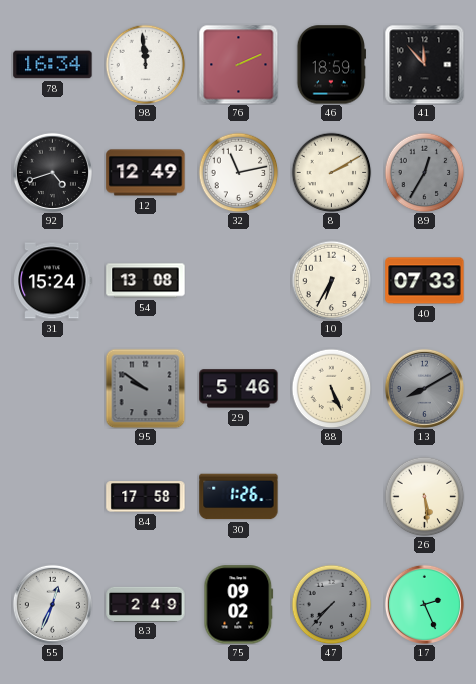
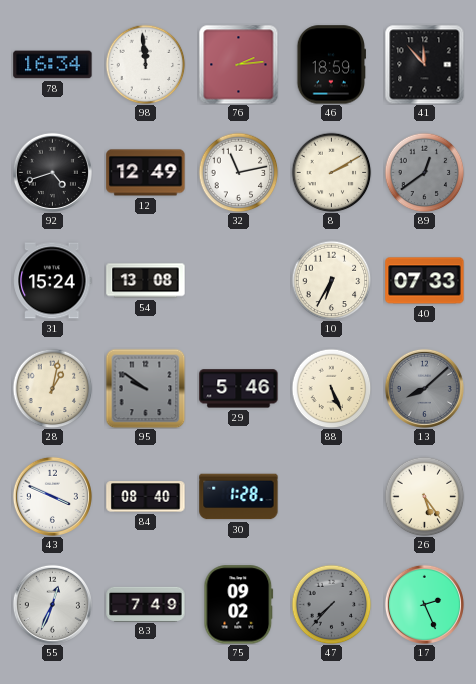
76: 2:11 -> 2:14 (238, 64)
89: 12:35 -> 12:39 (424, 172)
28: none -> 1:02 (52, 388)
13: 8:10 -> 8:08 (424, 388)
43: none -> 3:49 (52, 496)
84: 17:58 -> 08:40 (146, 497)
30: 1:26 -> 1:28 (239, 497)
26: 5:29 -> 5:24 (424, 496)
83: 2:49 -> 7:49 (146, 604)
